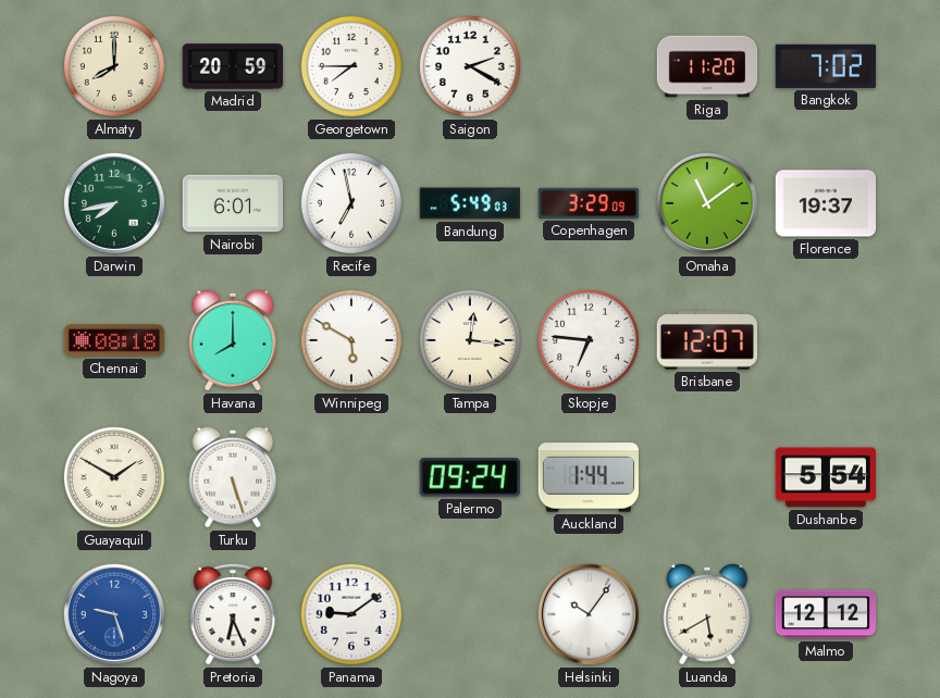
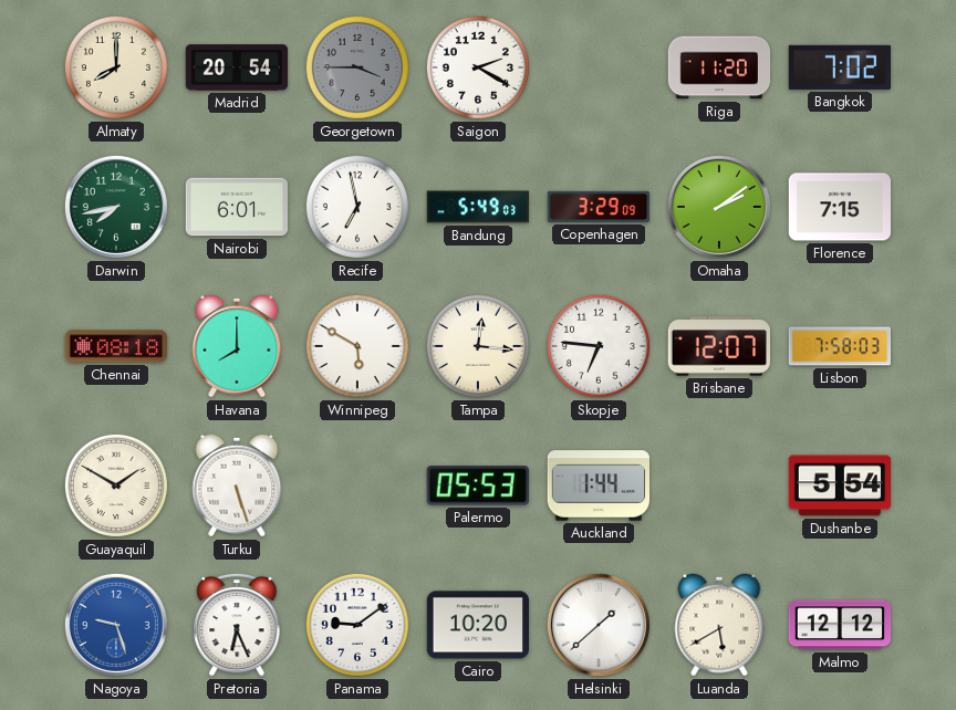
Madrid: 20:59 -> 20:54 (237, 67)
Georgetown: 7:45 -> 3:45 (357, 67)
Georgetown dial: white -> grey (357, 67)
Omaha: 11:09 -> 2:09 (719, 207)
Florence: 19:37 -> 7:15 (840, 207)
Lisbon: none -> 7:58 (839, 346)
Palermo: 09:24 -> 05:53 (478, 485)
Cairo: none -> 10:20 (478, 625)
Helsinki: 10:06 -> 1:38 (599, 625)
